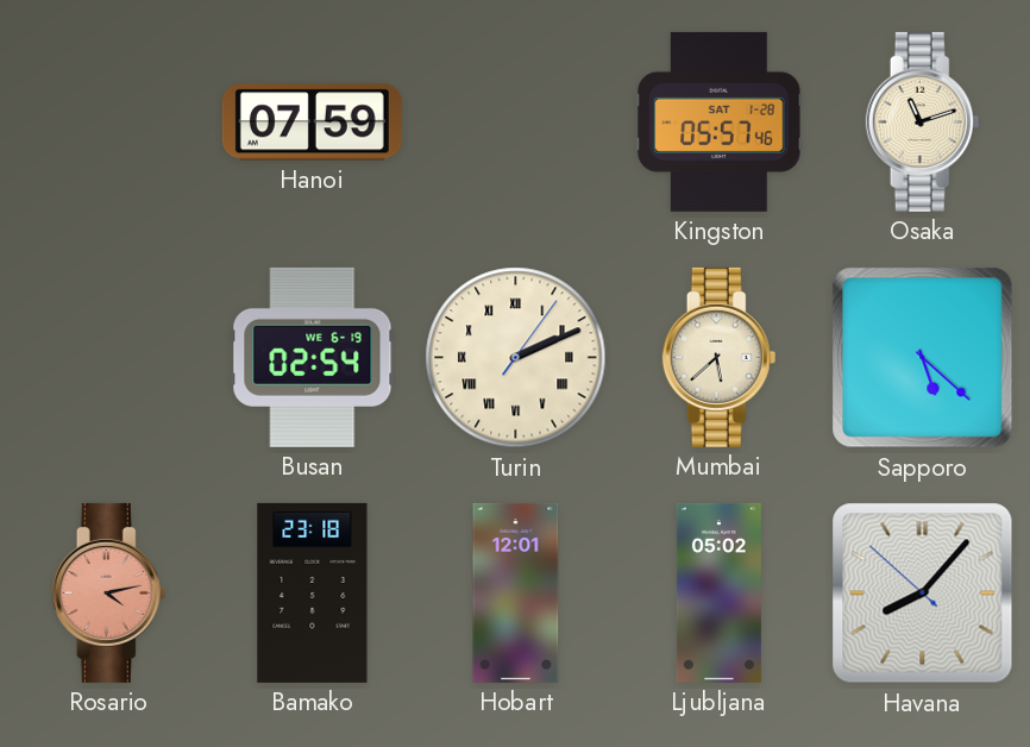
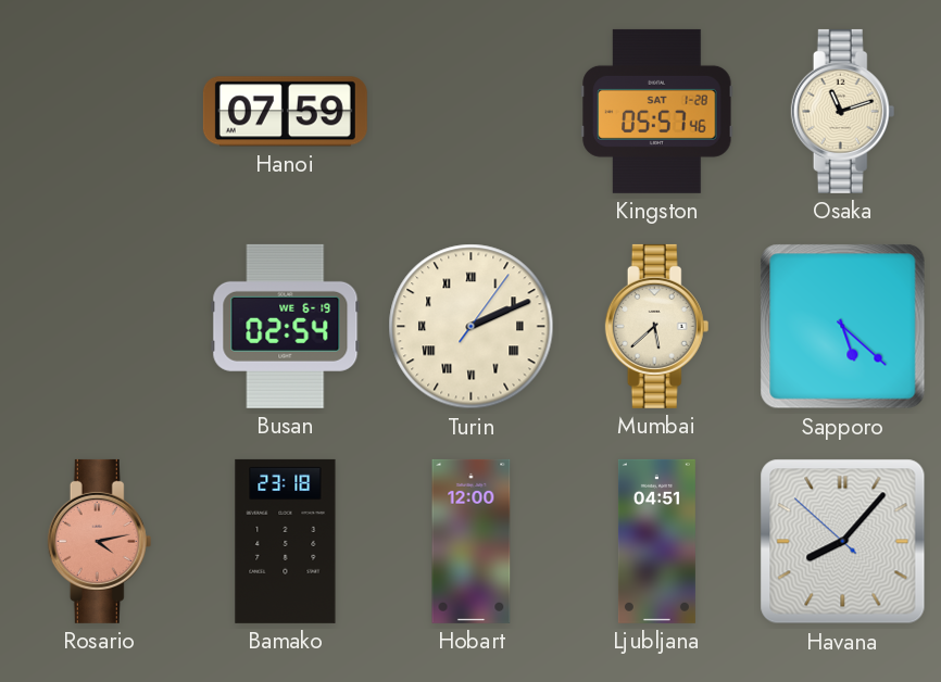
Hobart: 12:01 -> 12:00 (472, 541)
Ljubljana: 05:02 -> 04:51 (656, 541)
